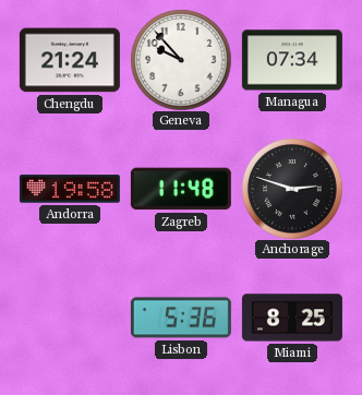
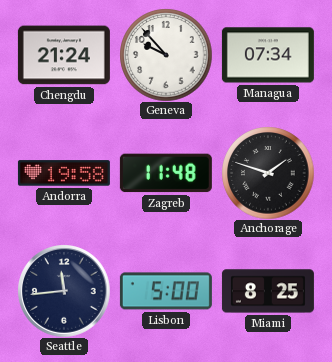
Anchorage: 2:48 -> 1:48 (268, 173)
Seattle: none -> 11:44 (64, 291)
Lisbon: 5:36 -> 5:00 (166, 291)
